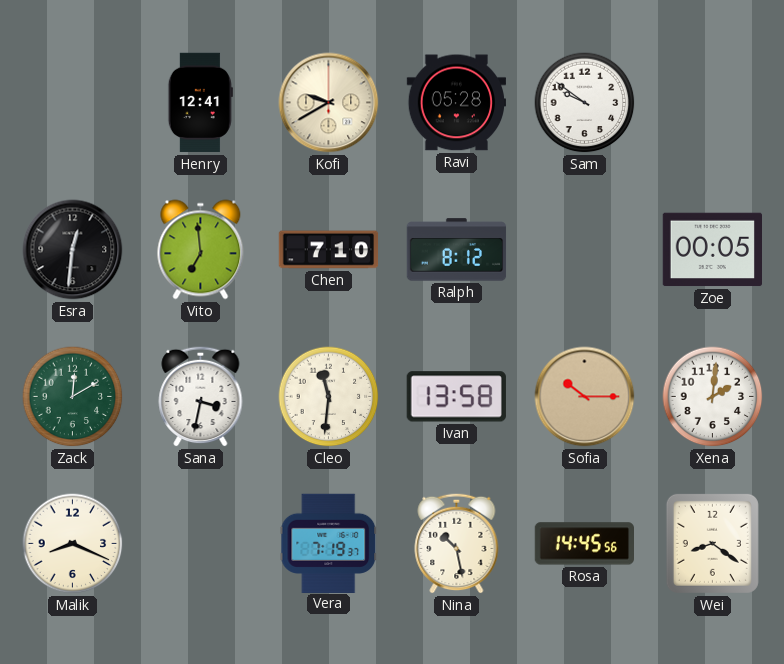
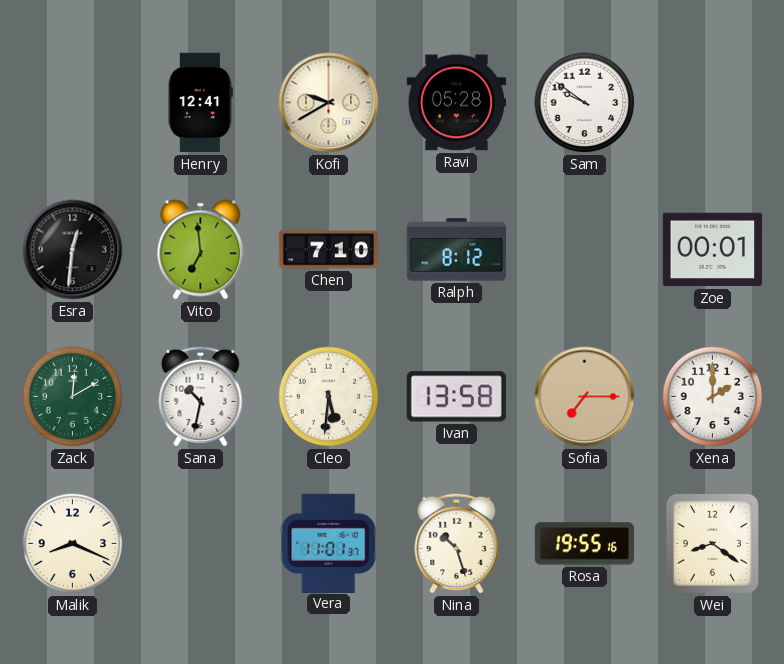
Zoe: 00:05 -> 00:01 (712, 250)
Sana: 3:32 -> 10:32 (201, 396)
Cleo: 11:31 -> 5:31 (329, 397)
Sofia: 10:15 -> 7:15 (585, 397)
Xena: 2:01 -> 2:00 (713, 397)
Vera: 7:19 -> 11:01 (329, 543)
Nina: 10:28 -> 10:27 (457, 543)
Rosa: 14:45 -> 19:55 (584, 544)
